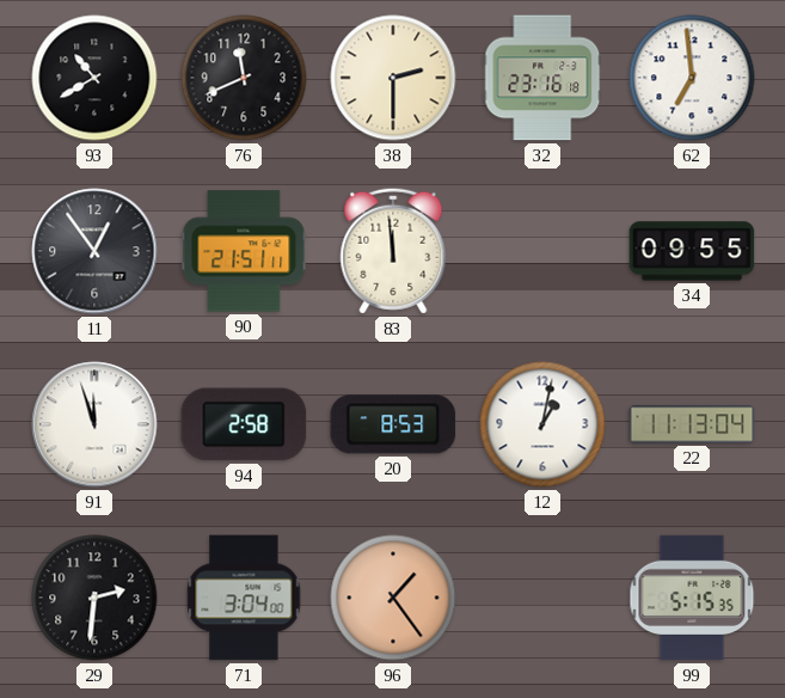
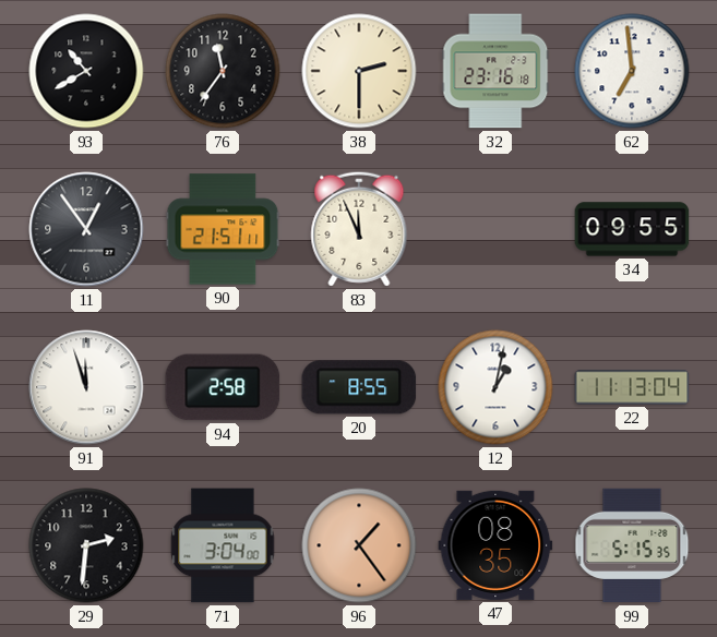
76: 11:41 -> 11:36 (223, 71)
83: 11:59 -> 11:56 (359, 229)
20: 8:53 -> 8:55 (359, 387)
47: none -> 08:35 (495, 545)
